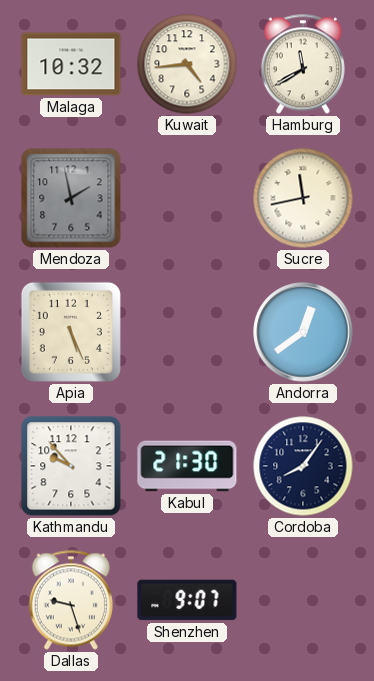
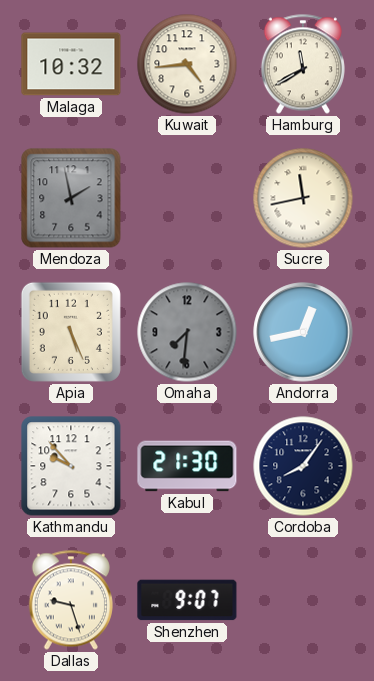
Omaha: none -> 7:31 (187, 332)
Andorra: 12:39 -> 12:43 (303, 332)
